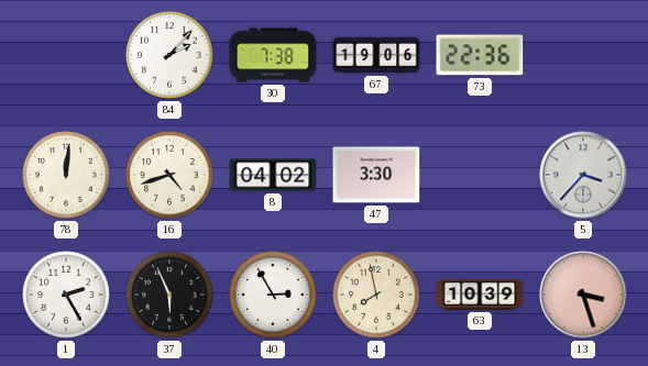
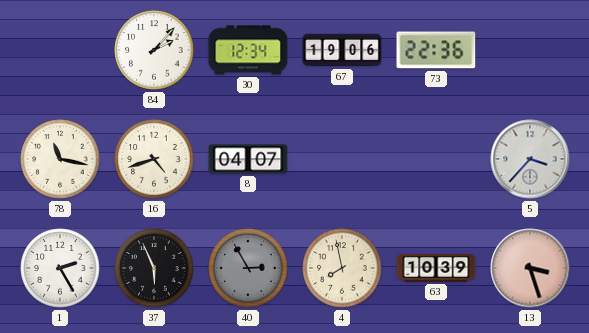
30: 7:38 -> 12:34 (248, 50)
78: 12:01 -> 11:17 (60, 159)
8: 04:02 -> 04:07 (248, 159)
47: 3:30 -> none (376, 175)
40 dial: white -> grey (248, 268)
